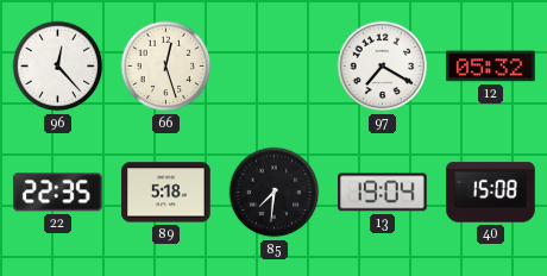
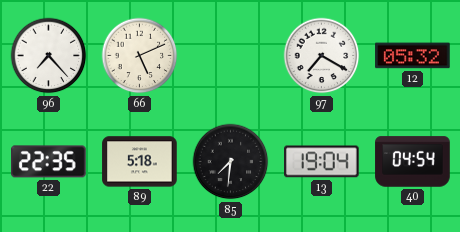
96: 12:23 -> 7:23 (49, 56)
66: 12:27 -> 5:11 (140, 56)
40: 15:08 -> 04:54 (413, 162)
